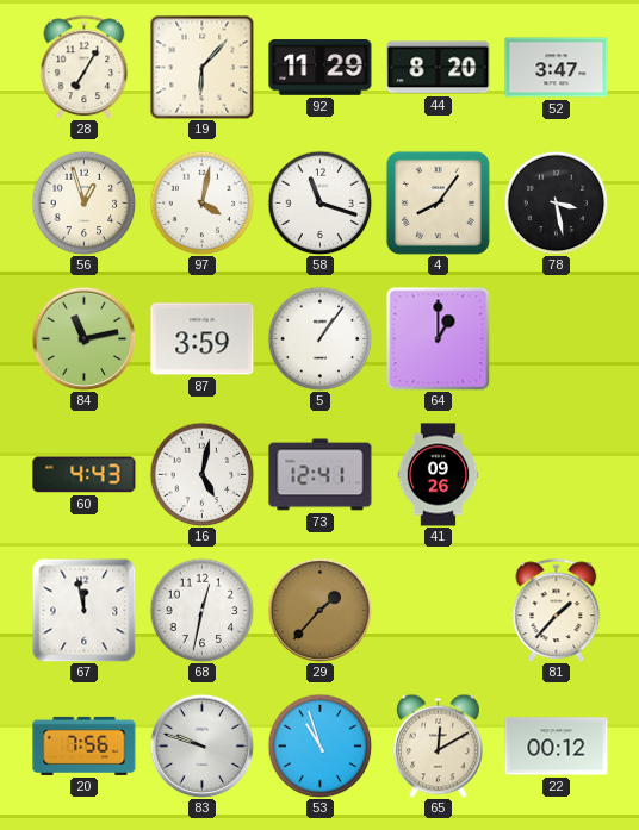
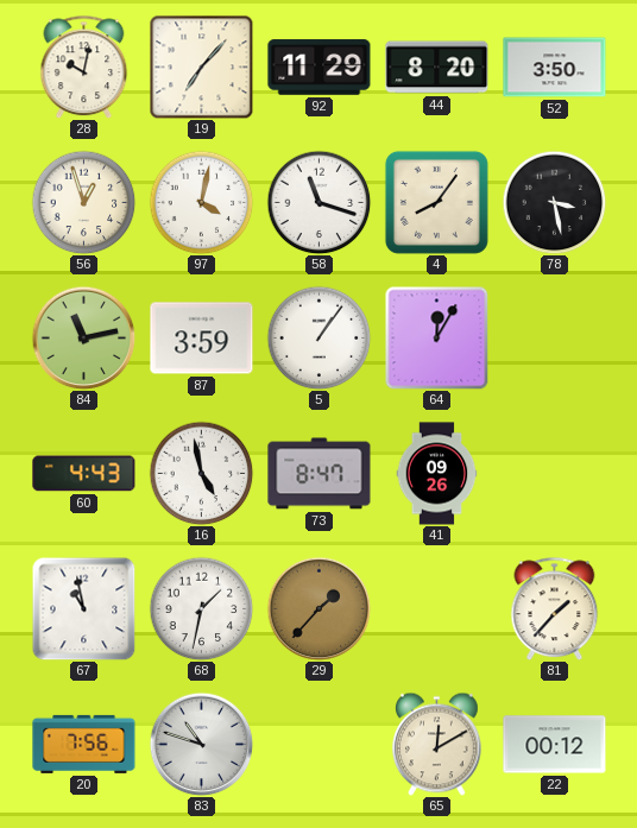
28: 7:05 -> 10:02 (84, 67)
19: 6:07 -> 7:07 (201, 67)
52: 3:47 -> 3:50 (555, 68)
64: 1:00 -> 12:05 (436, 337)
16: 5:02 -> 4:58 (201, 473)
73: 12:41 -> 8:47 (320, 474)
67: 11:58 -> 10:58 (83, 608)
68: 12:32 -> 1:32 (201, 608)
83: 9:48 -> 10:48 (201, 744)
53: 10:57 -> none (319, 745)
